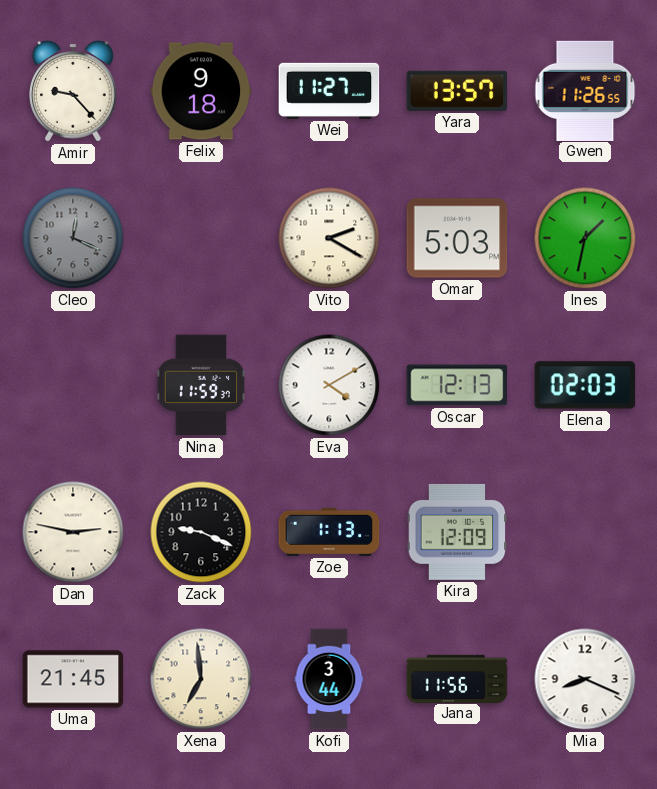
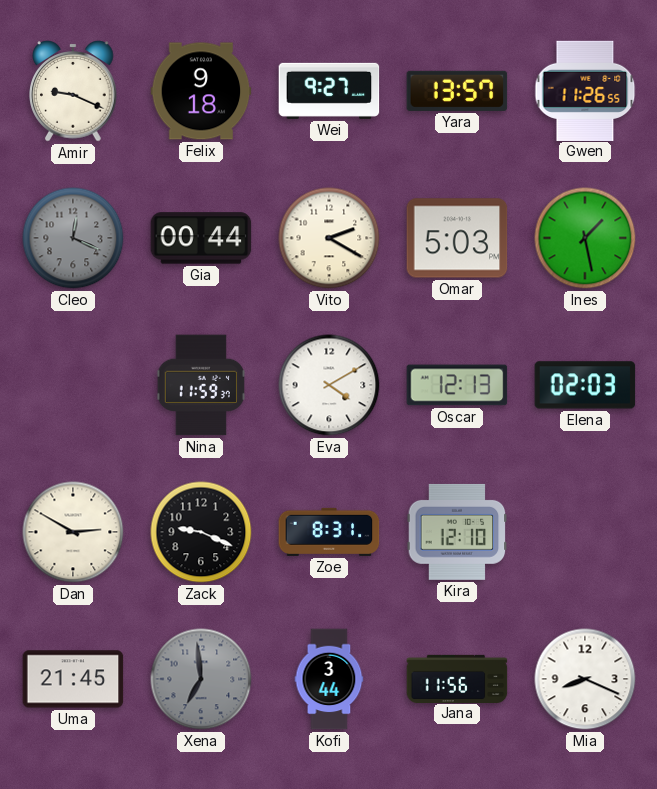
Amir: 9:23 -> 9:19 (73, 91)
Wei: 11:27 -> 9:27 (329, 91)
Gia: none -> 00:44 (201, 238)
Ines: 1:32 -> 1:28 (585, 238)
Dan: 2:47 -> 2:50 (73, 532)
Zoe: 1:13 -> 8:31 (329, 532)
Kira: 12:09 -> 12:10 (457, 532)
Xena dial: cream -> grey (201, 679)
